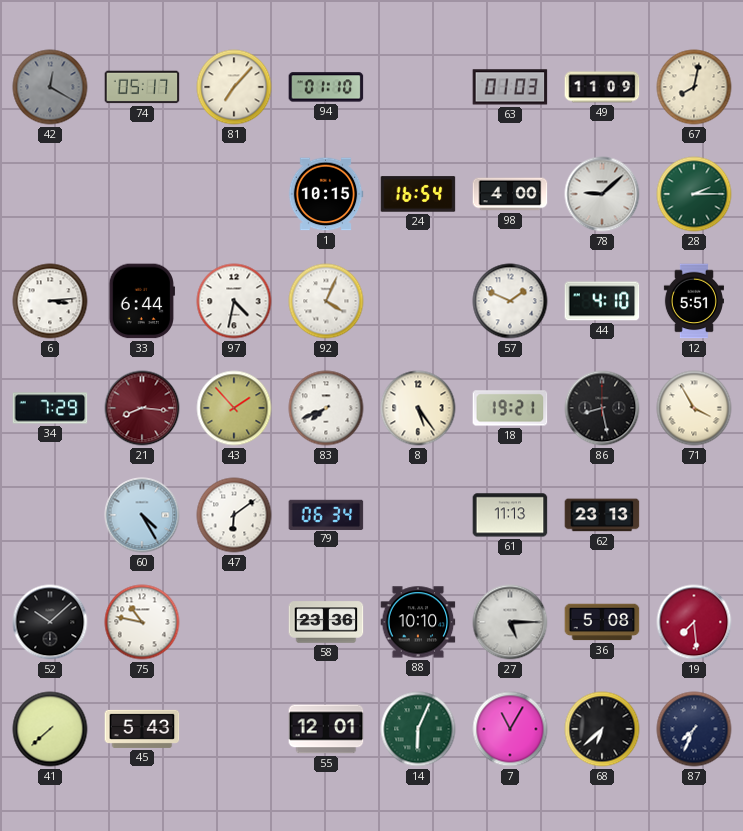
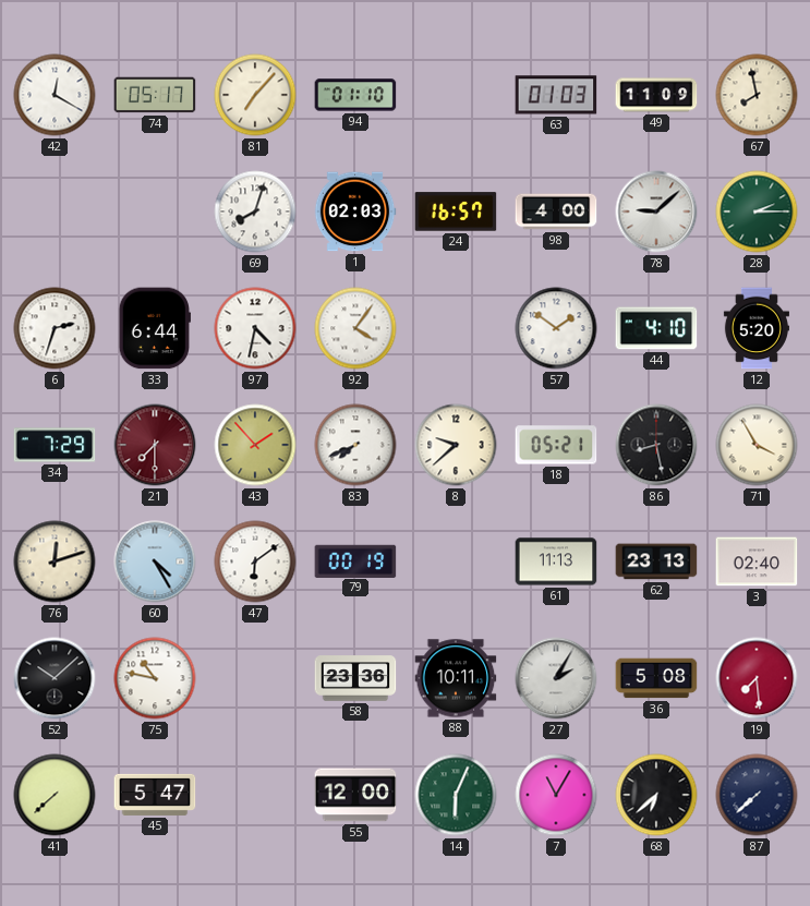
42 dial: grey -> white (55, 95)
67: 8:02 -> 7:58 (757, 95)
69: none -> 8:03 (255, 212)
1: 10:15 -> 02:03 (355, 212)
24: 16:54 -> 16:57 (456, 212)
6: 3:14 -> 2:33 (55, 328)
92: 4:04 -> 4:06 (355, 328)
57: 1:49 -> 1:51 (556, 328)
12: 5:51 -> 5:20 (757, 328)
21: 8:16 -> 7:30 (155, 445)
8: 5:24 -> 9:38 (456, 445)
18: 19:21 -> 05:21 (556, 445)
76: none -> 12:12 (55, 561)
79: 06:34 -> 00:19 (355, 560)
3: none -> 02:40 (757, 561)
88: 10:10 -> 10:11 (456, 678)
27: 5:15 -> 2:05 (556, 678)
45: 5:43 -> 5:47 (155, 795)
55: 12:01 -> 12:00 (355, 795)
87: 7:34 -> 7:38 (757, 795)
